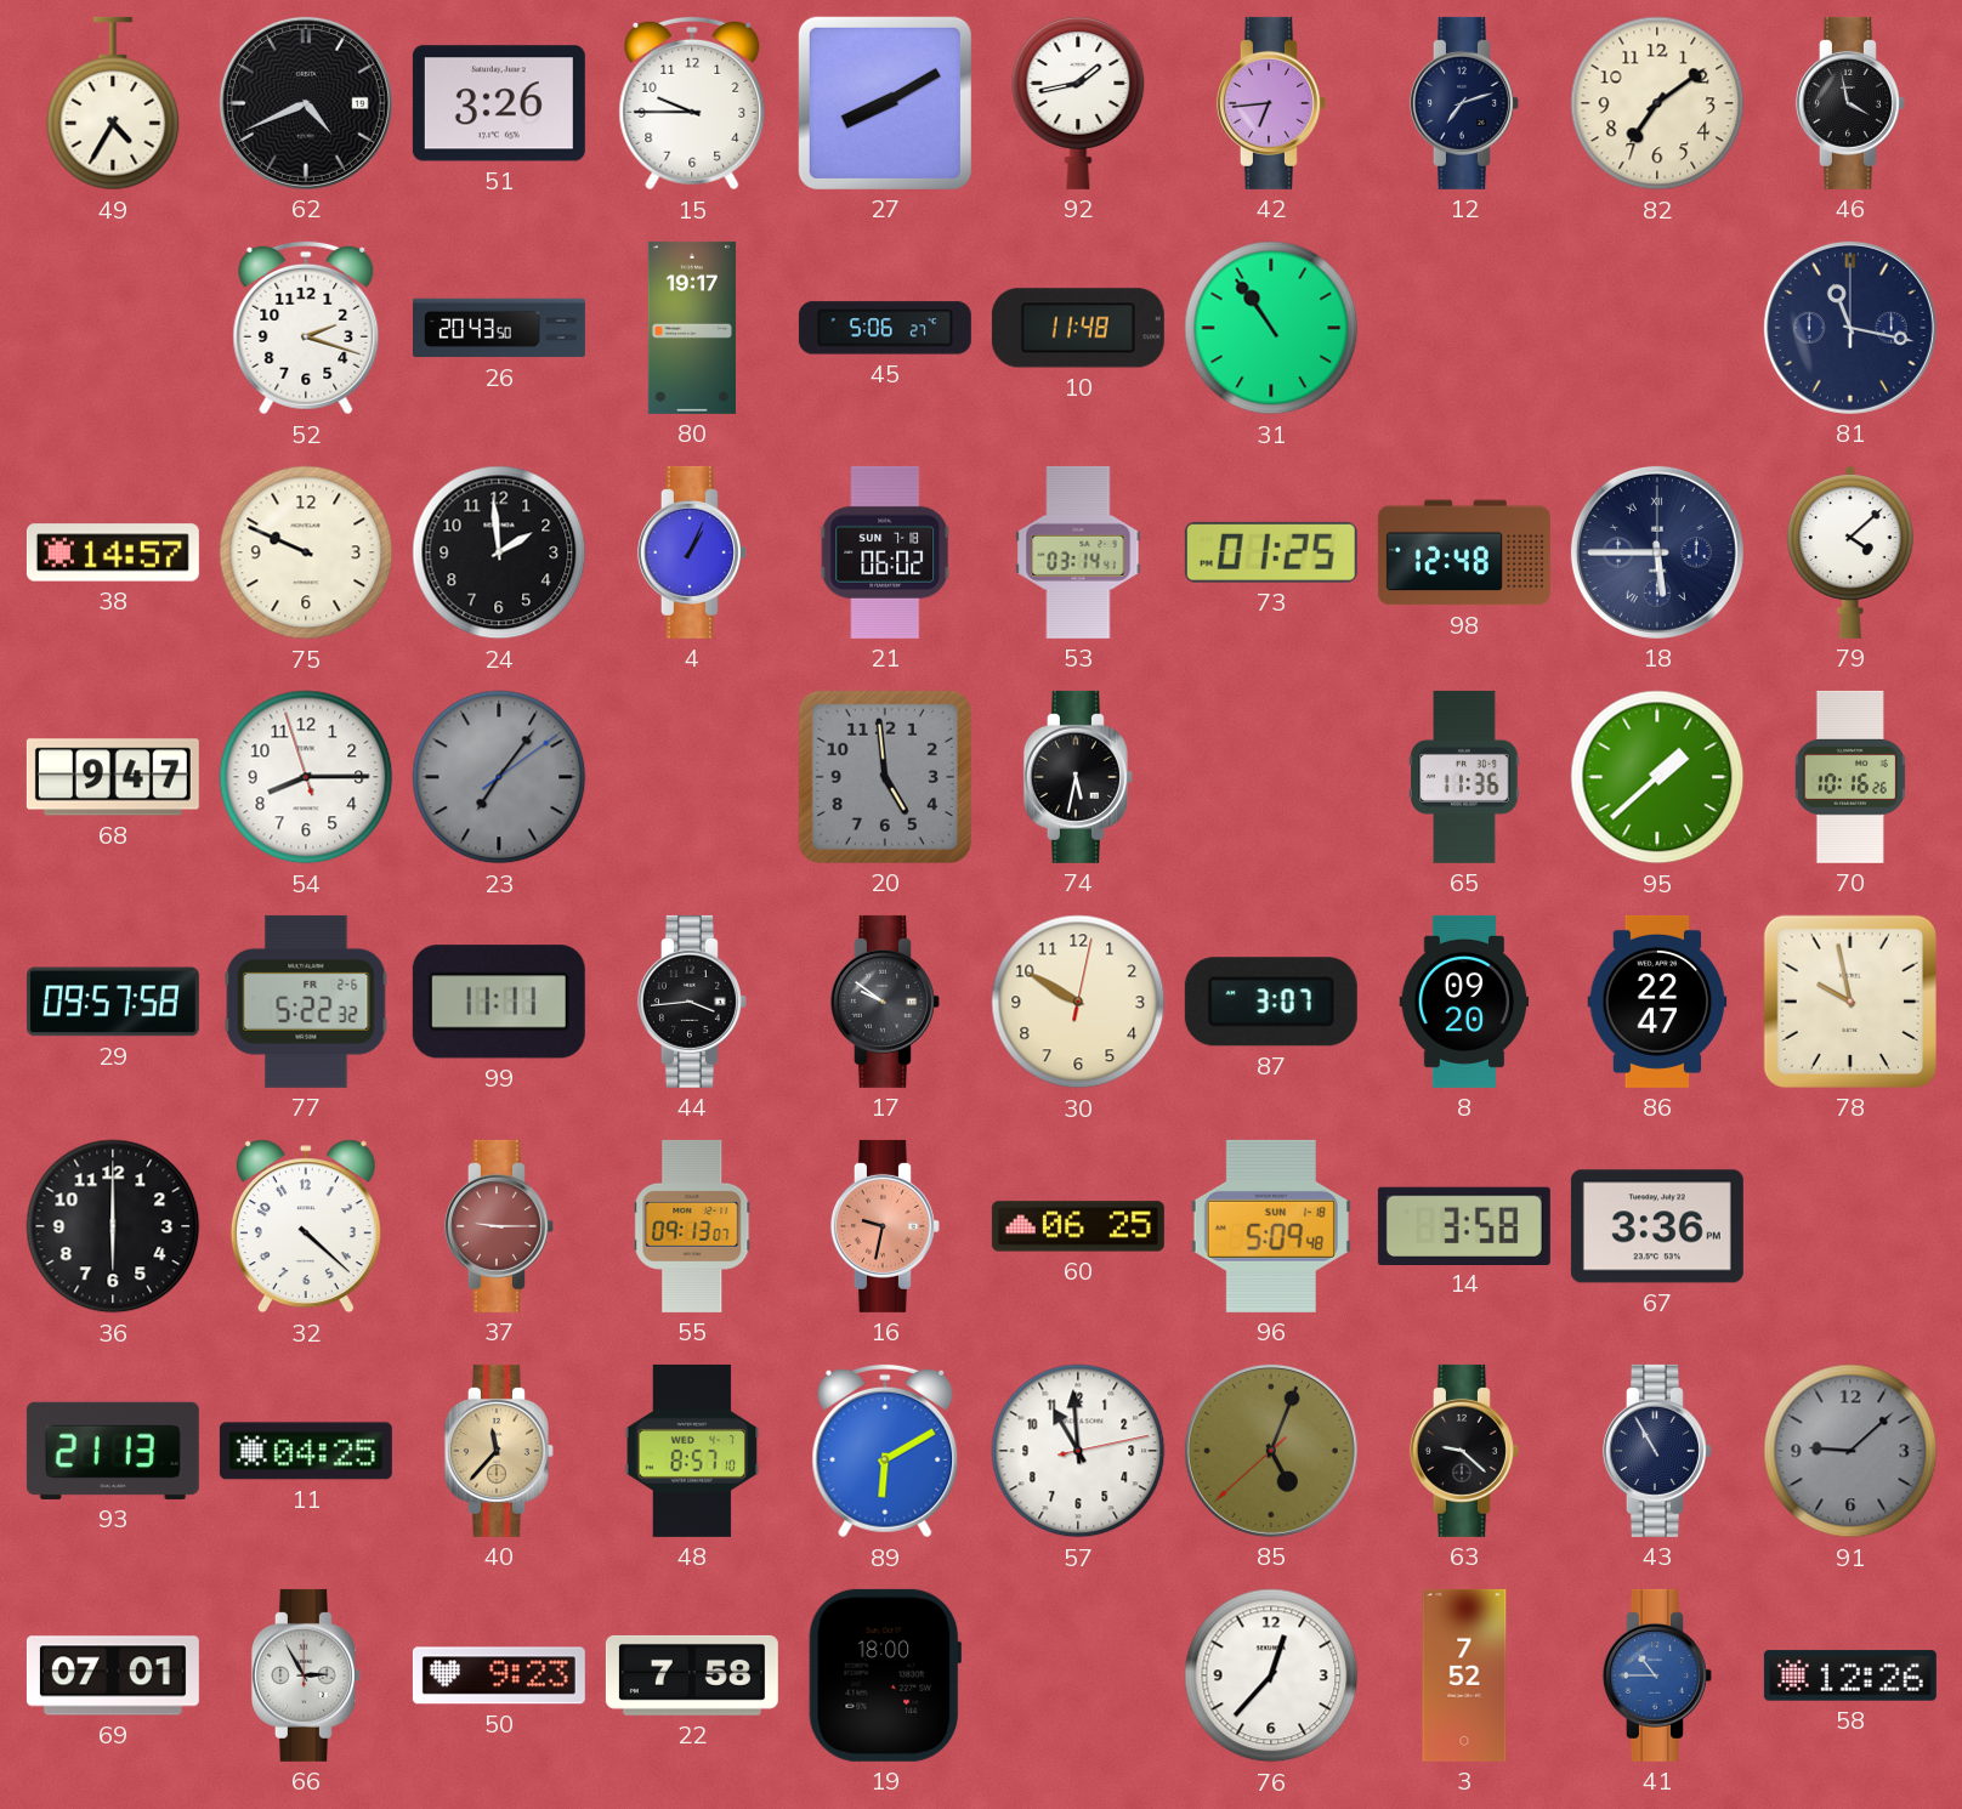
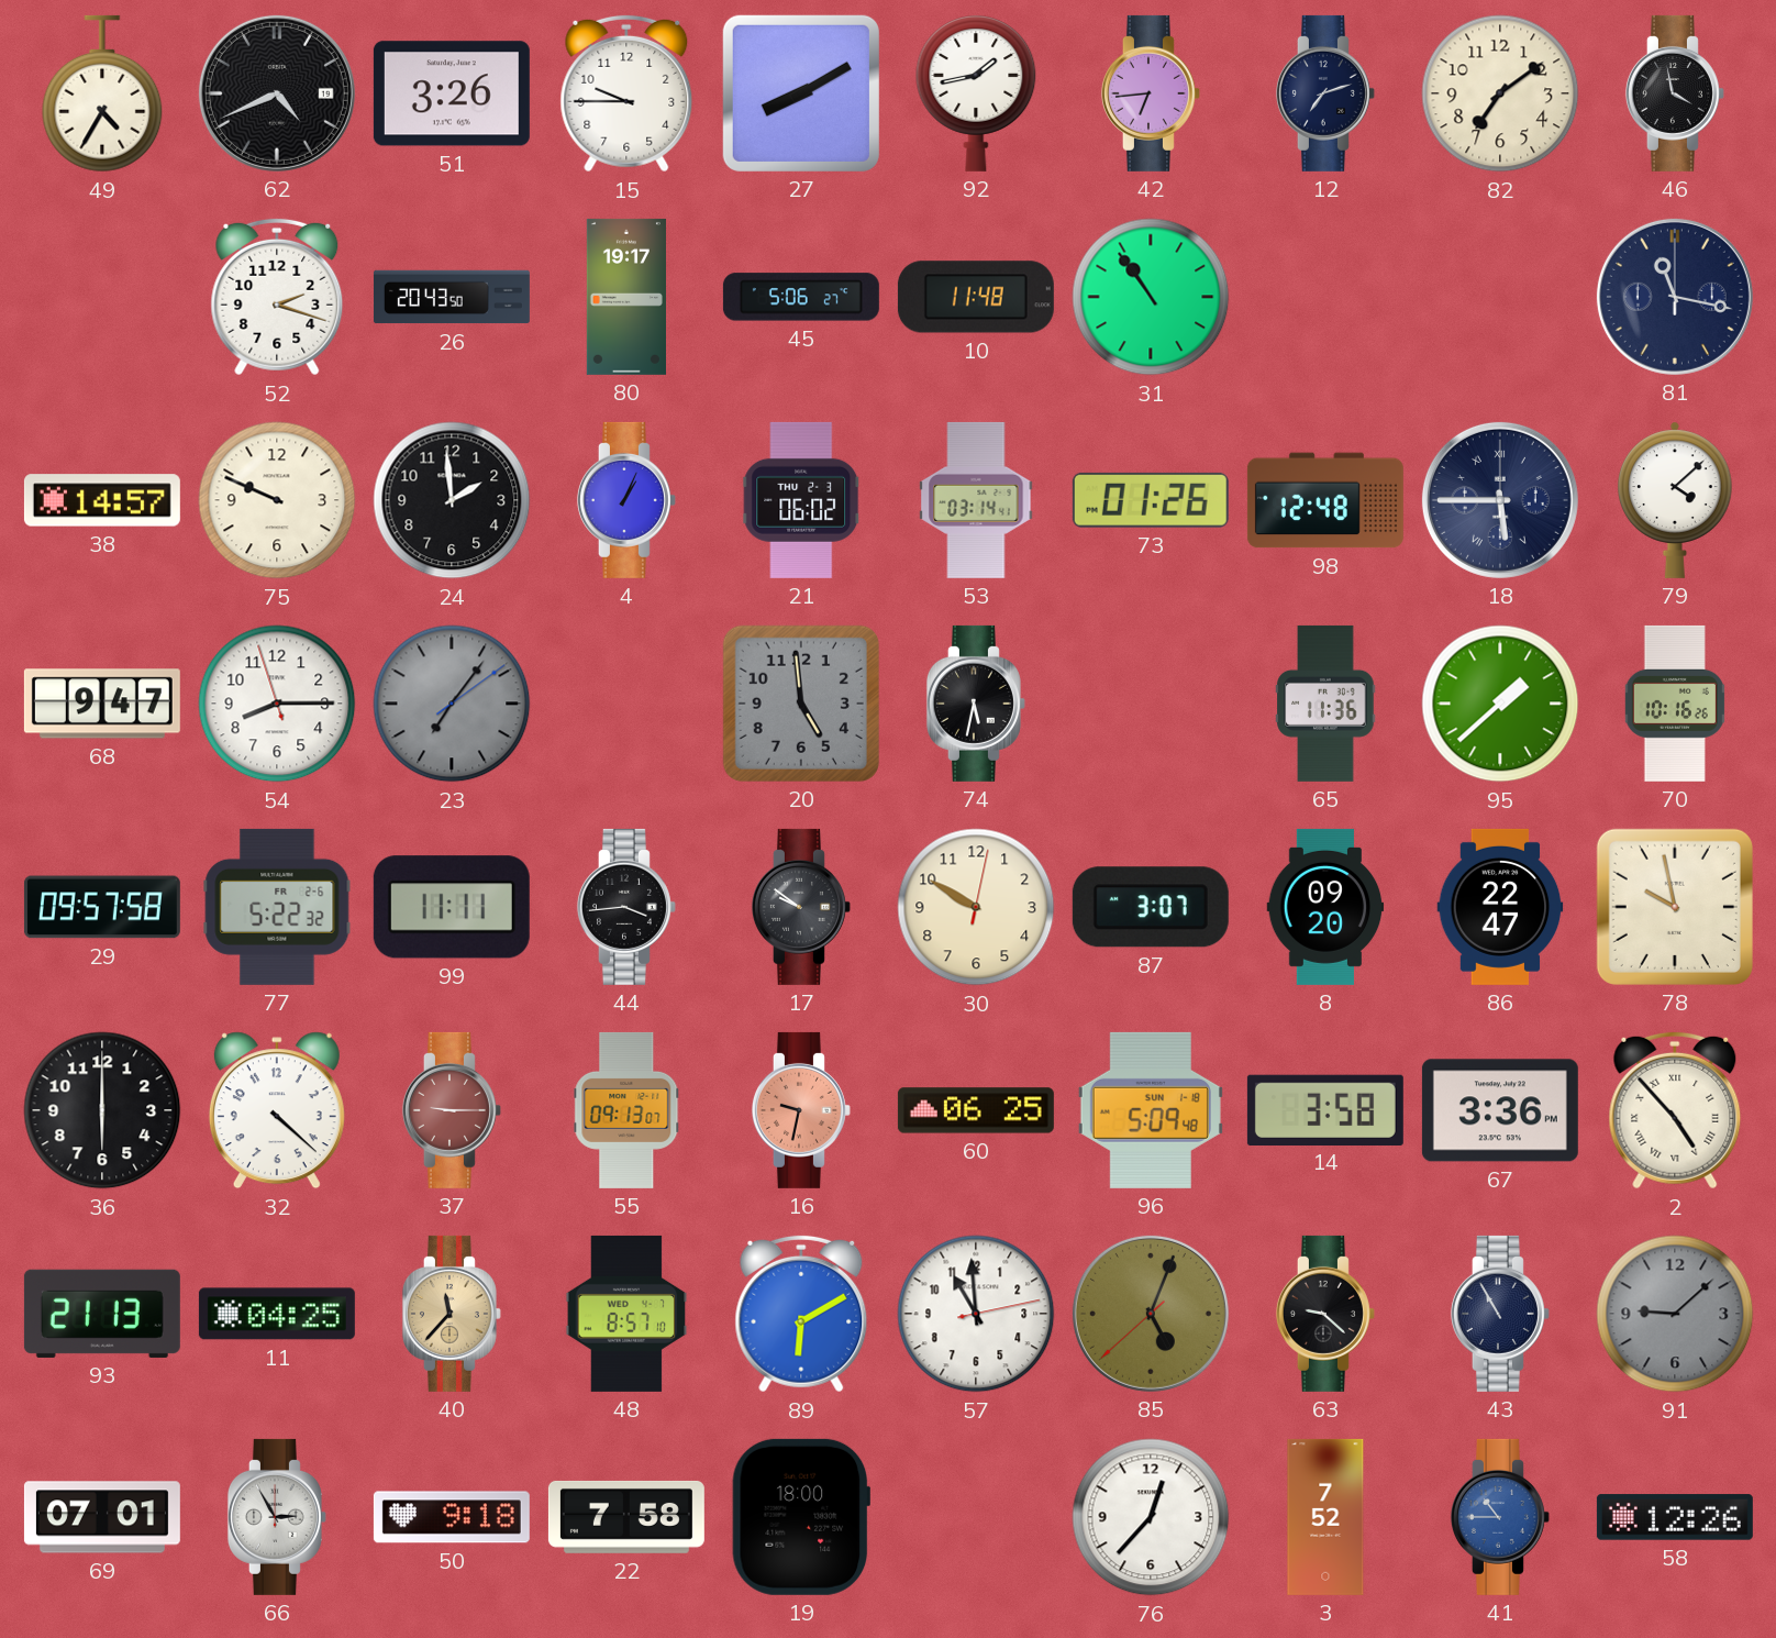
21 date: SUN 7-18 -> THU 2-3 (802, 500)
73: 01:25 -> 01:26 (1151, 500)
2: none -> 4:53 (1675, 1110)
50: 9:23 -> 9:18 (452, 1517)
